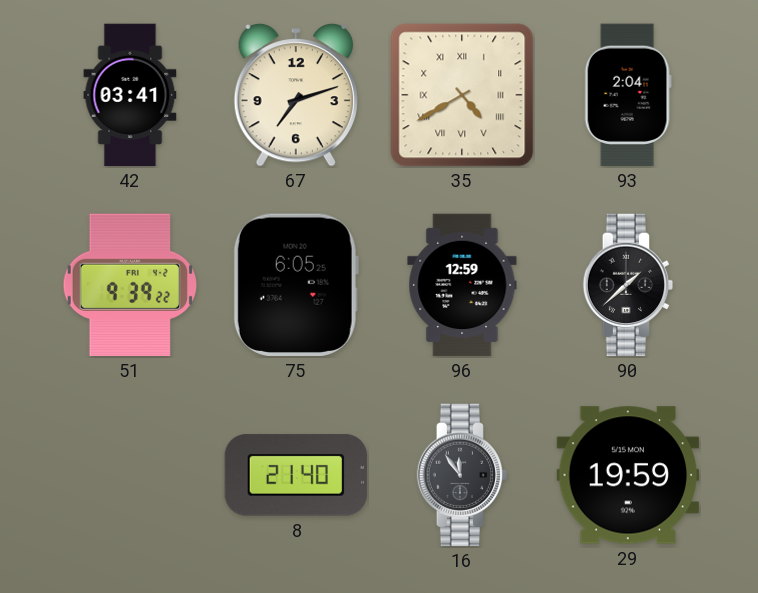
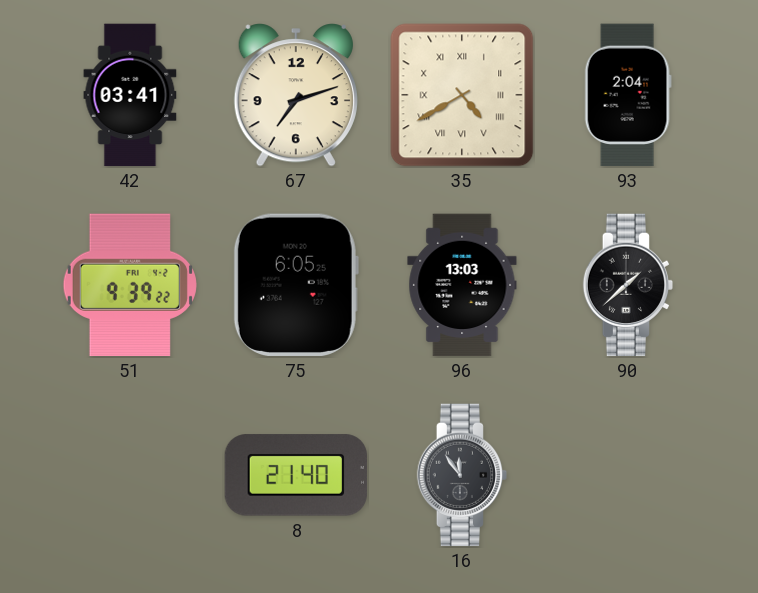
96: 12:59 -> 13:03 (462, 285)
29: 19:59 -> none (628, 475)
